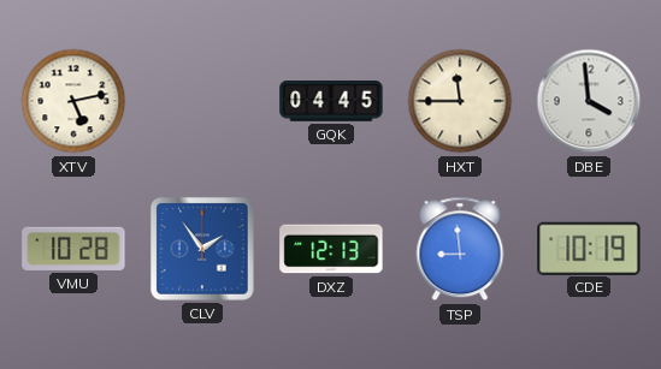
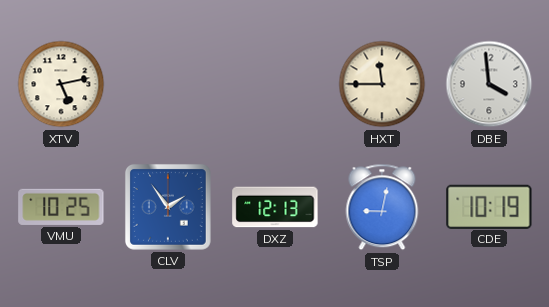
GQK: 04:45 -> none (331, 101)
VMU: 10:28 -> 10:25 (61, 207)
TSP: 8:59 -> 9:02 (382, 207)
